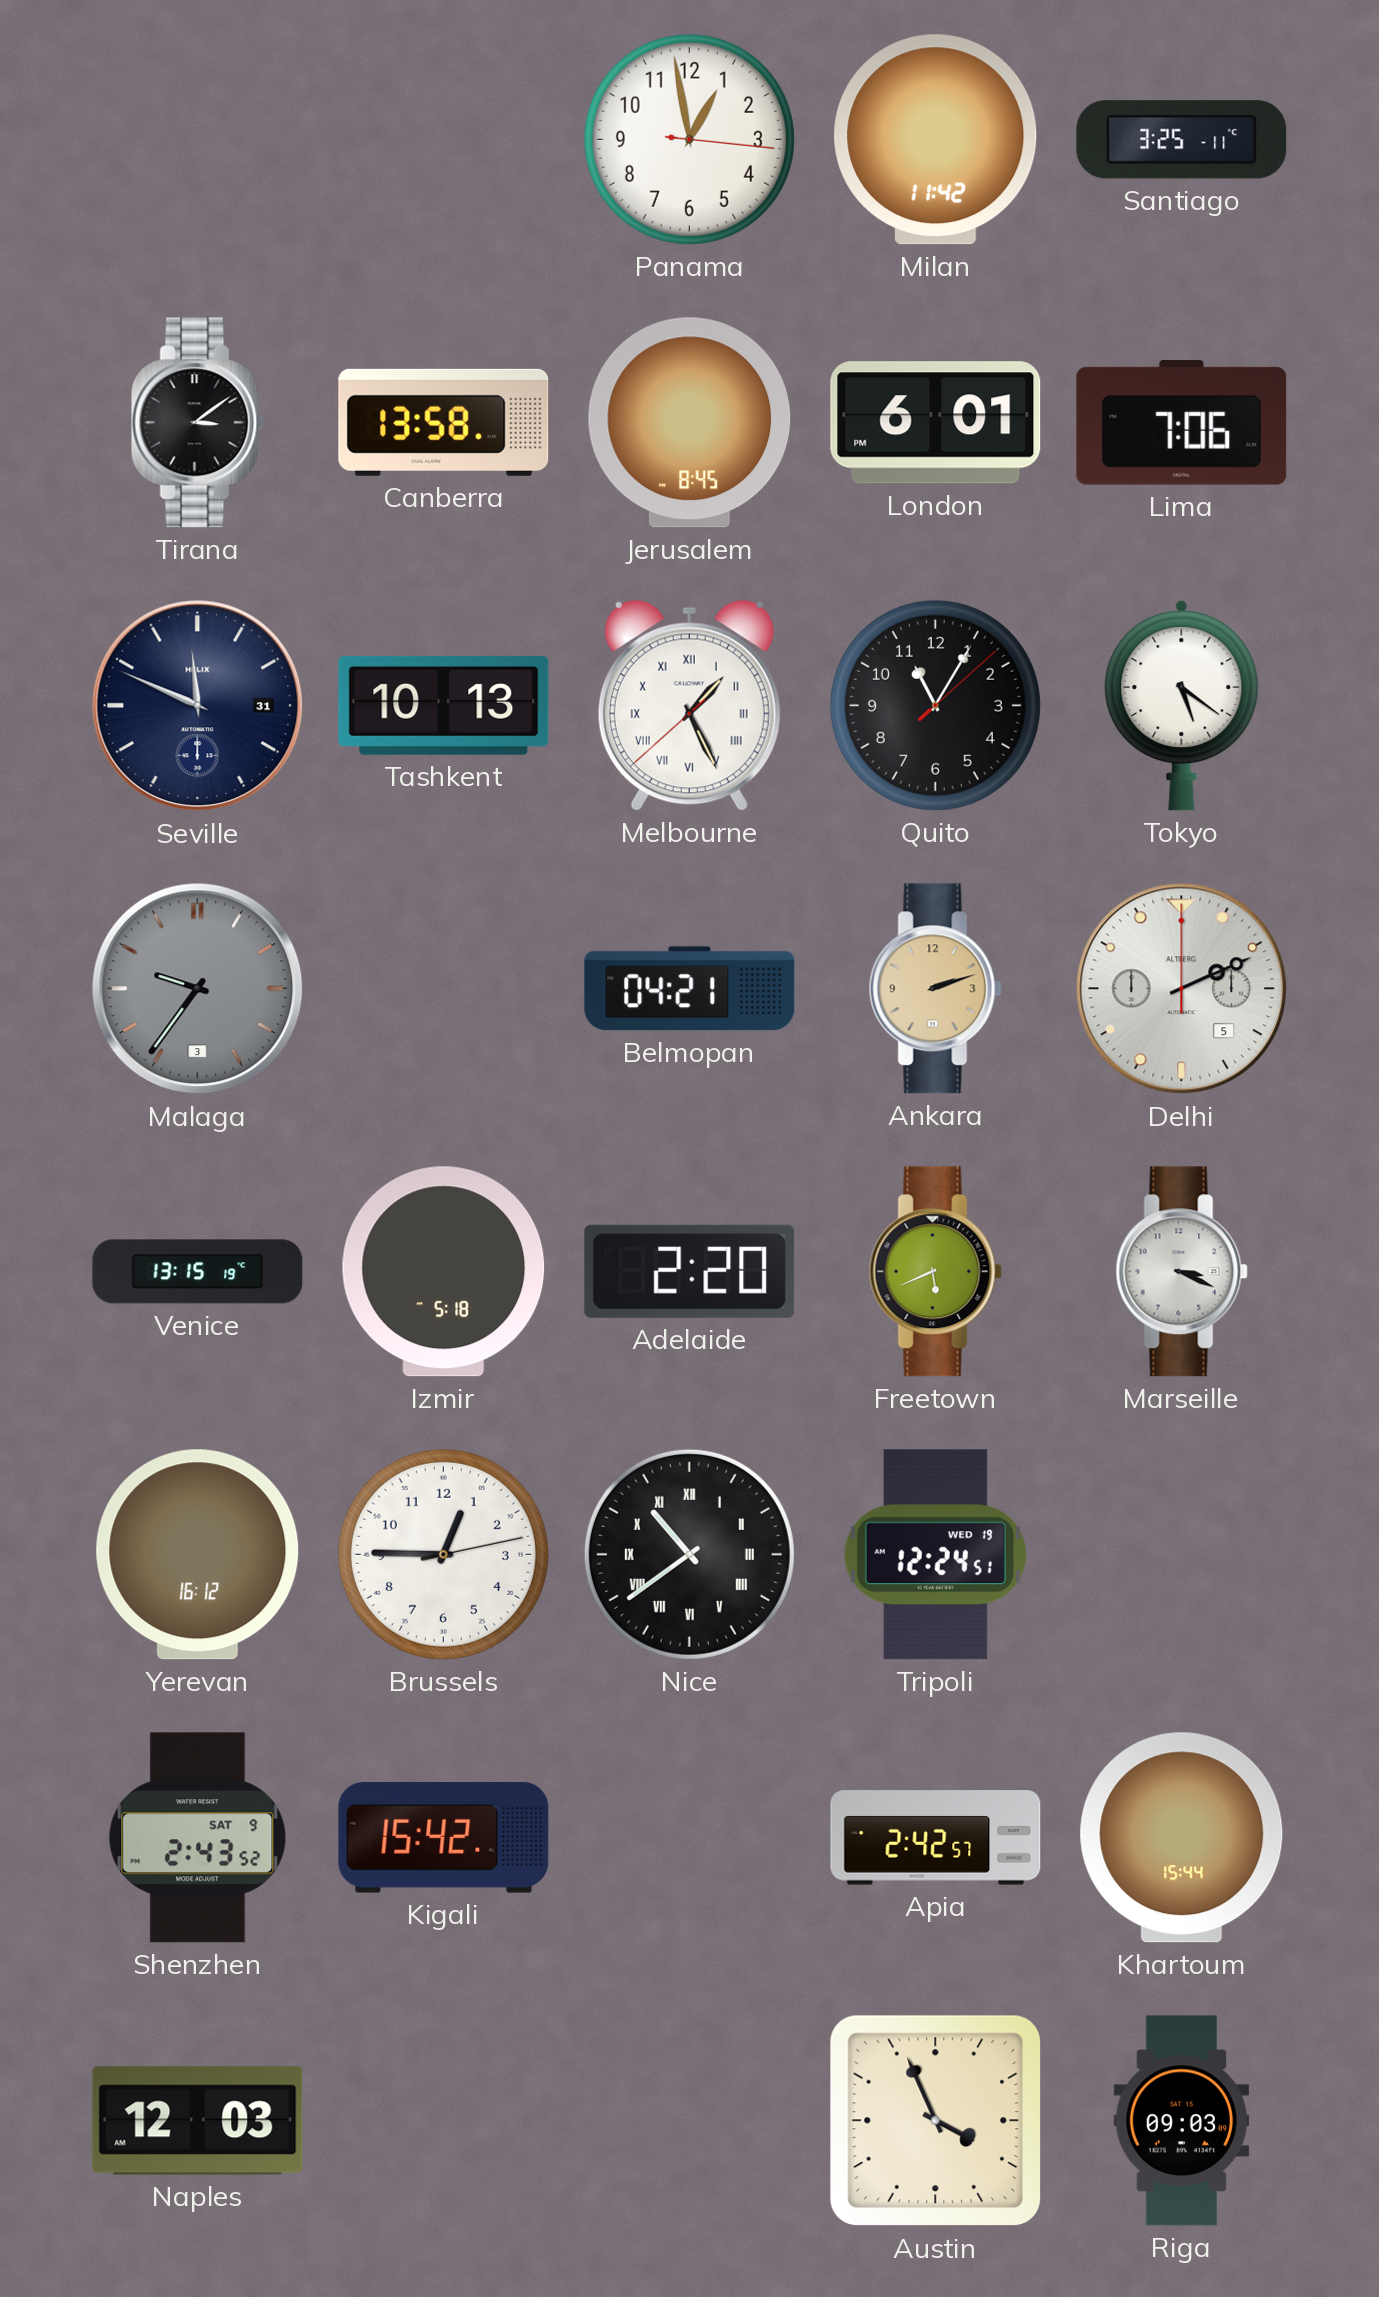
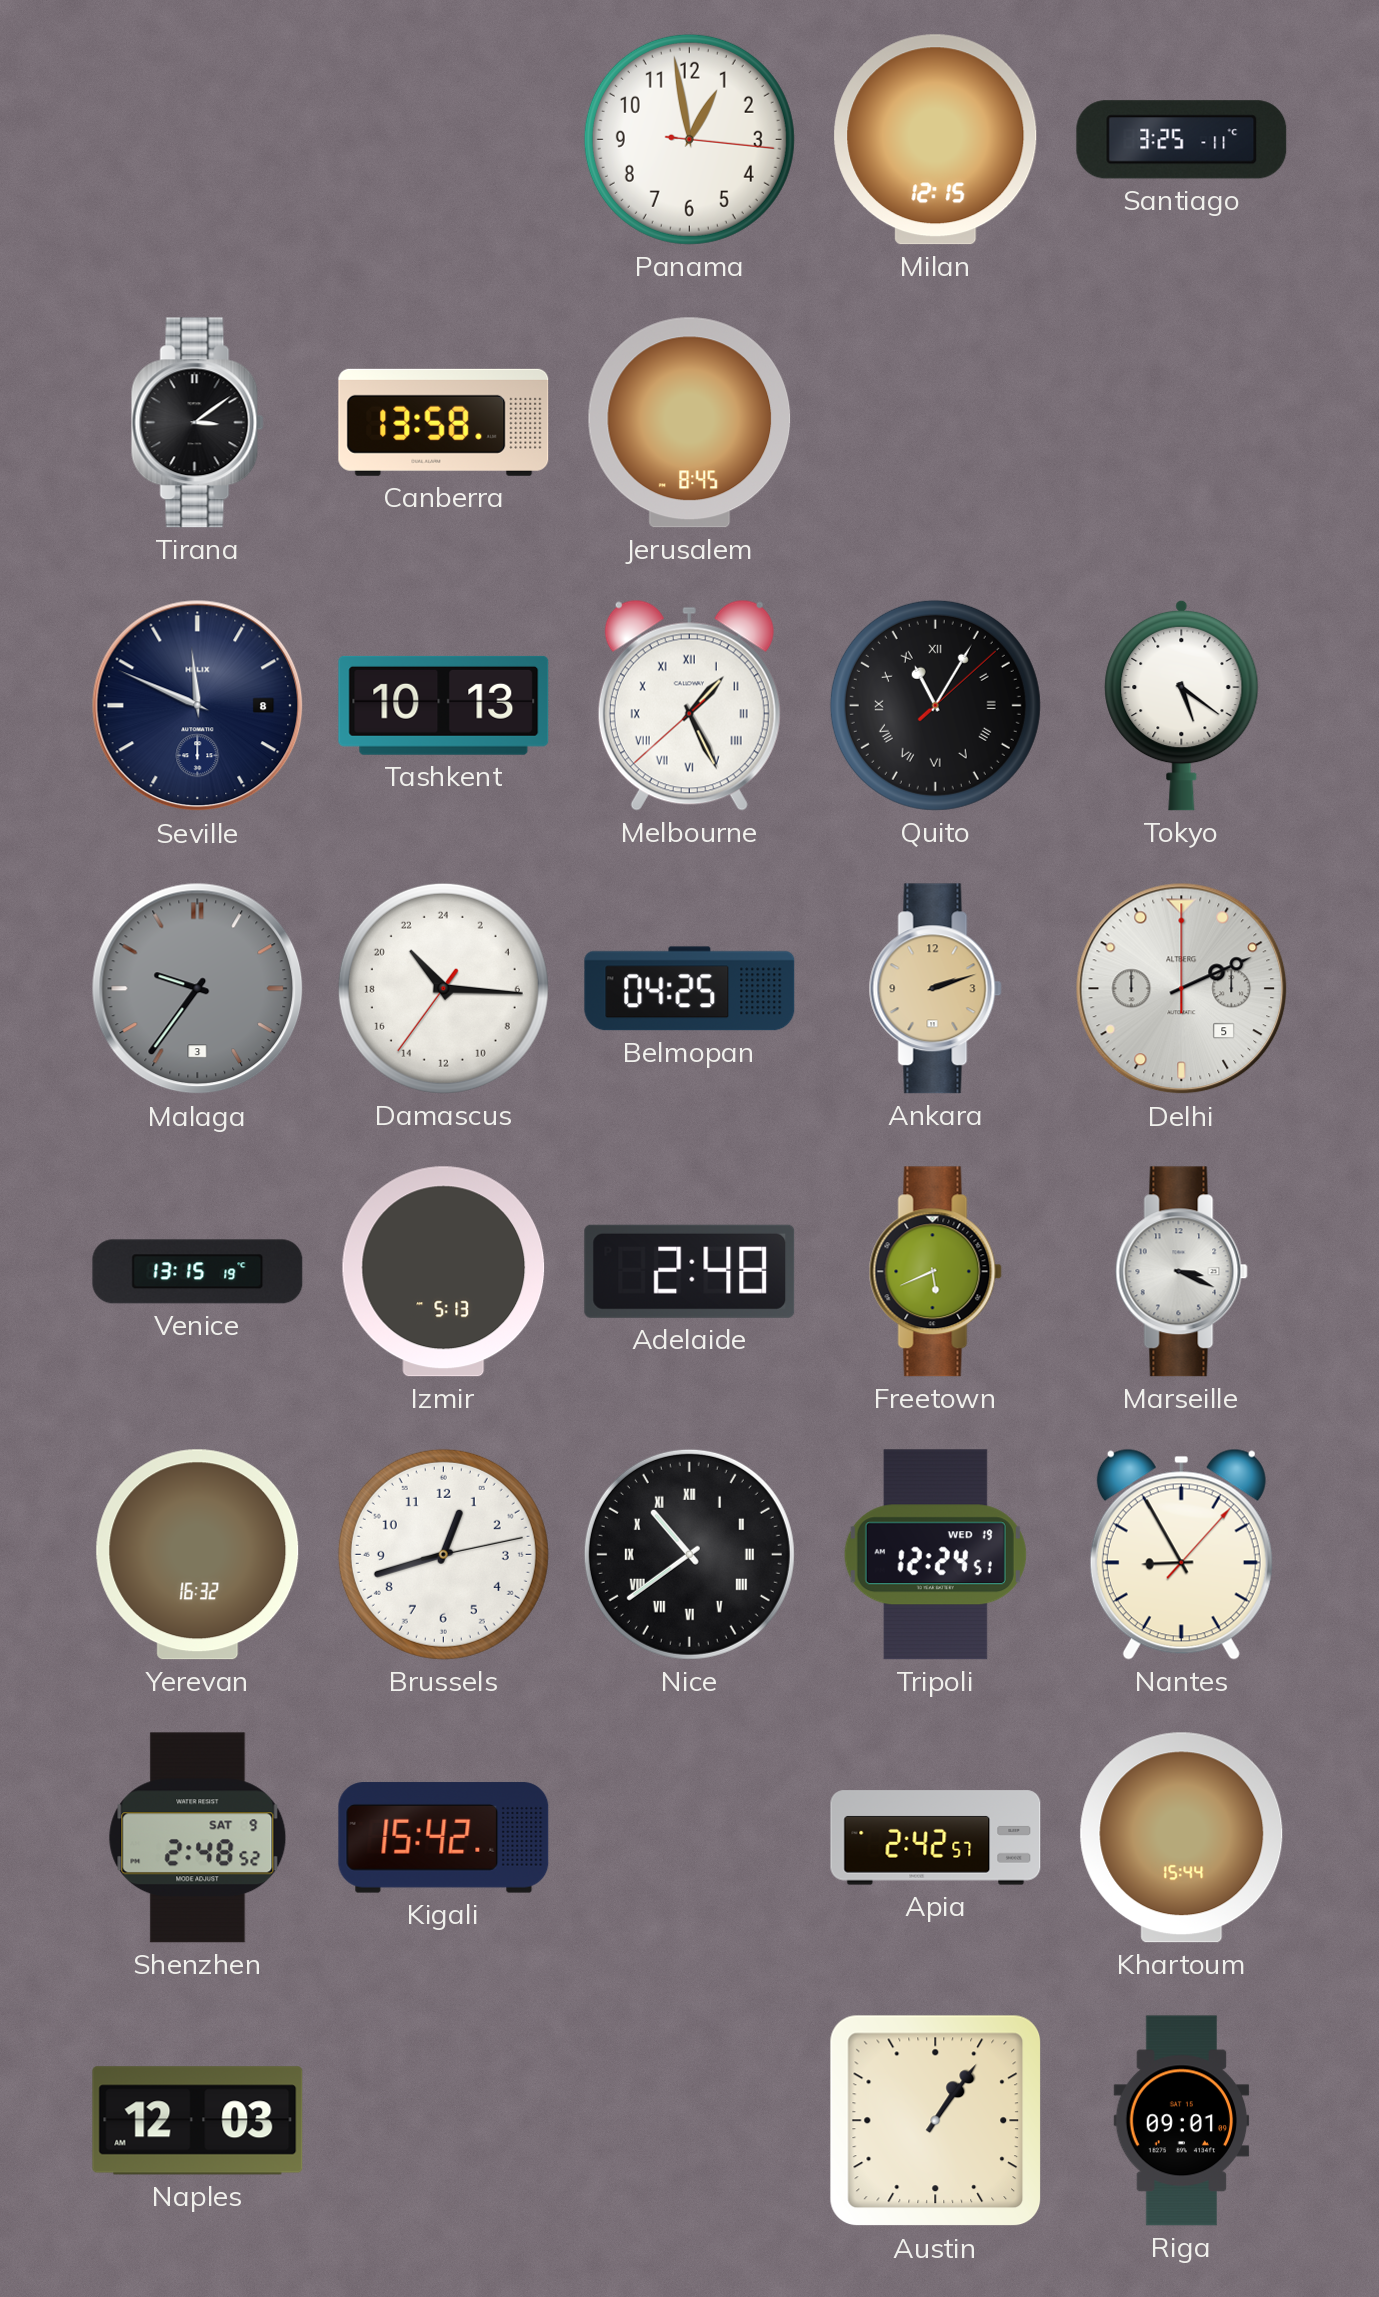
Milan: 11:42 -> 12:15 (936, 140)
London: 6:01 -> none (936, 423)
Lima: 7:06 -> none (1182, 423)
Seville date: 31 -> 8 (198, 706)
Quito numerals: Arabic -> Roman (935, 705)
Damascus: none -> 21:15 (443, 988)
Belmopan: 04:21 -> 04:25 (690, 989)
Izmir: 5:18 -> 5:13 (444, 1272)
Adelaide: 2:20 -> 2:48 (690, 1271)
Yerevan: 16:12 -> 16:32 (198, 1555)
Brussels: 12:45 -> 12:42 (443, 1554)
Nantes: none -> 8:55 (1181, 1554)
Shenzhen: 2:43 -> 2:48 (198, 1838)
Austin: 3:56 -> 1:06 (936, 2121)
Riga: 09:03 -> 09:01 (1182, 2121)
